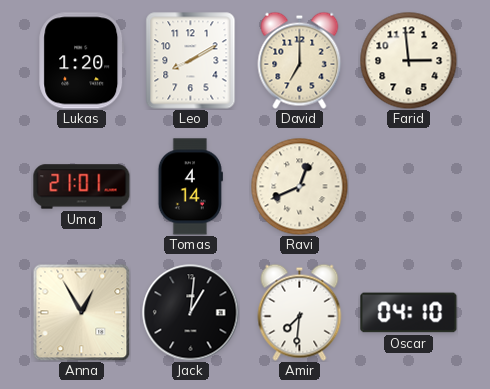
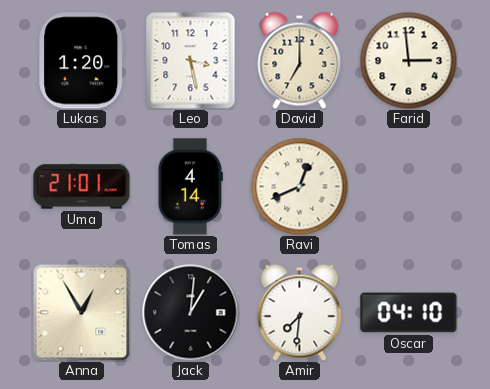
Leo: 8:10 -> 3:28 (191, 61)
